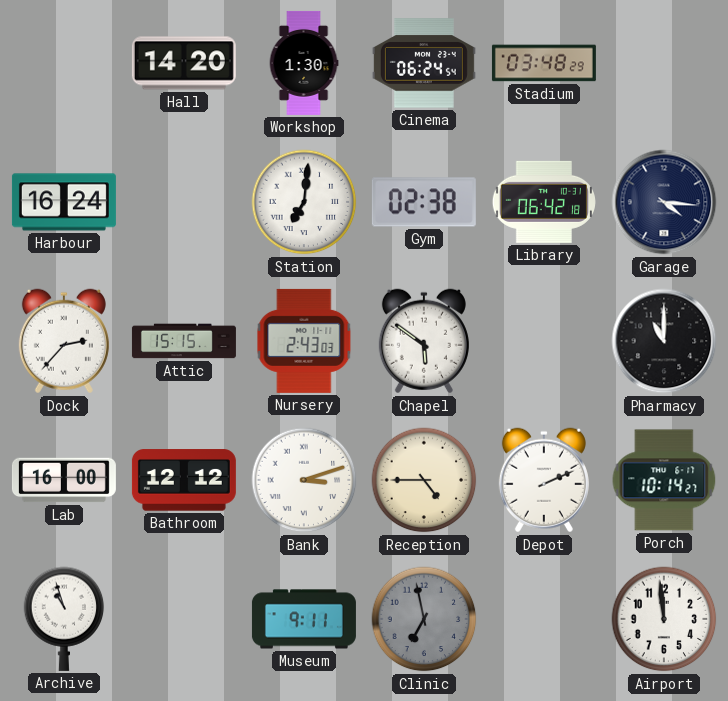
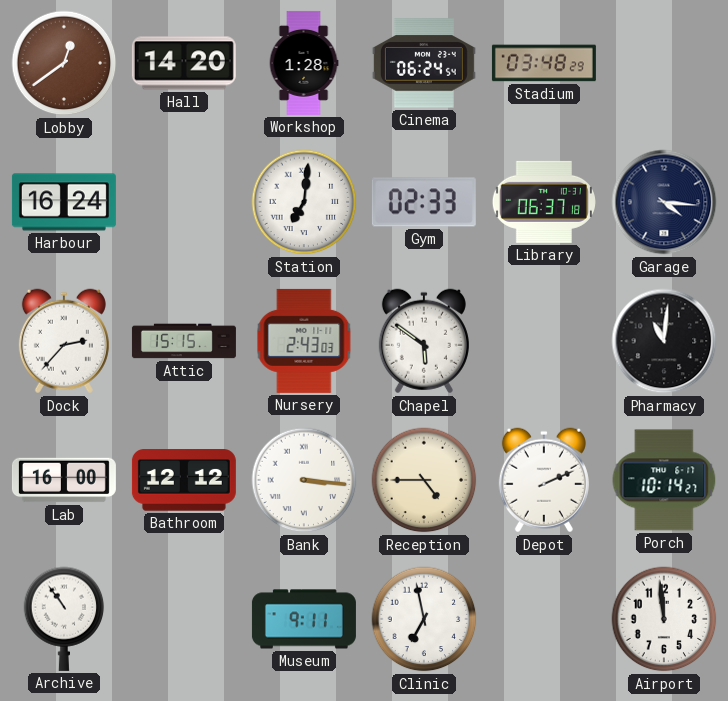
Lobby: none -> 12:39 (64, 63)
Workshop: 1:30 -> 1:28 (304, 63)
Gym: 02:38 -> 02:33 (424, 202)
Library: 06:42 -> 06:37 (544, 202)
Pharmacy: 11:00 -> 11:01 (664, 341)
Bank: 3:12 -> 3:16 (304, 480)
Archive: 10:57 -> 10:54 (64, 619)
Clinic dial: grey -> white (424, 619)
